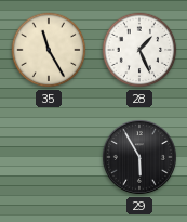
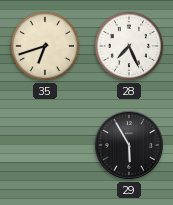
35: 11:25 -> 6:42 (45, 46)
28: 1:26 -> 7:26 (129, 46)
